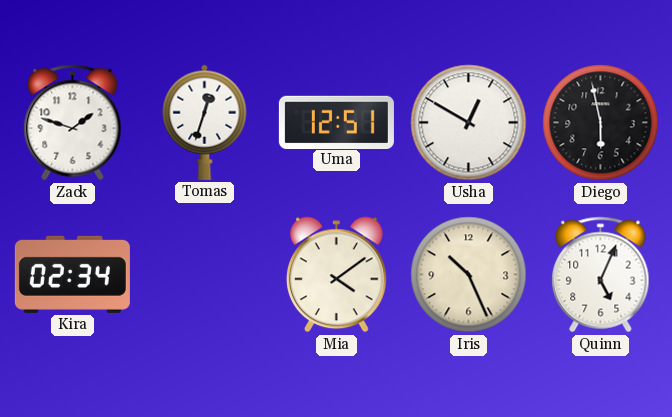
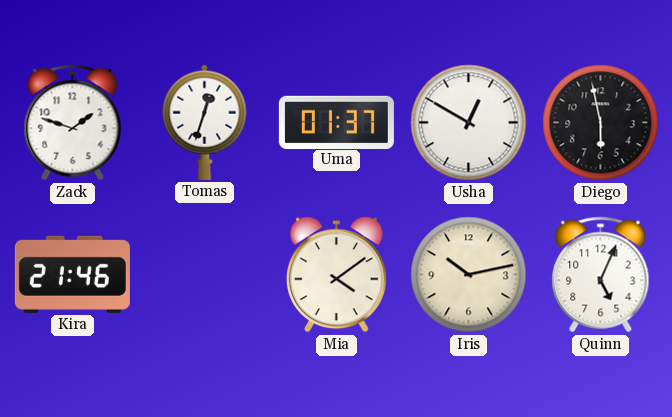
Uma: 12:51 -> 01:37 (336, 122)
Kira: 02:34 -> 21:46 (72, 274)
Iris: 10:26 -> 10:13 (469, 275)
